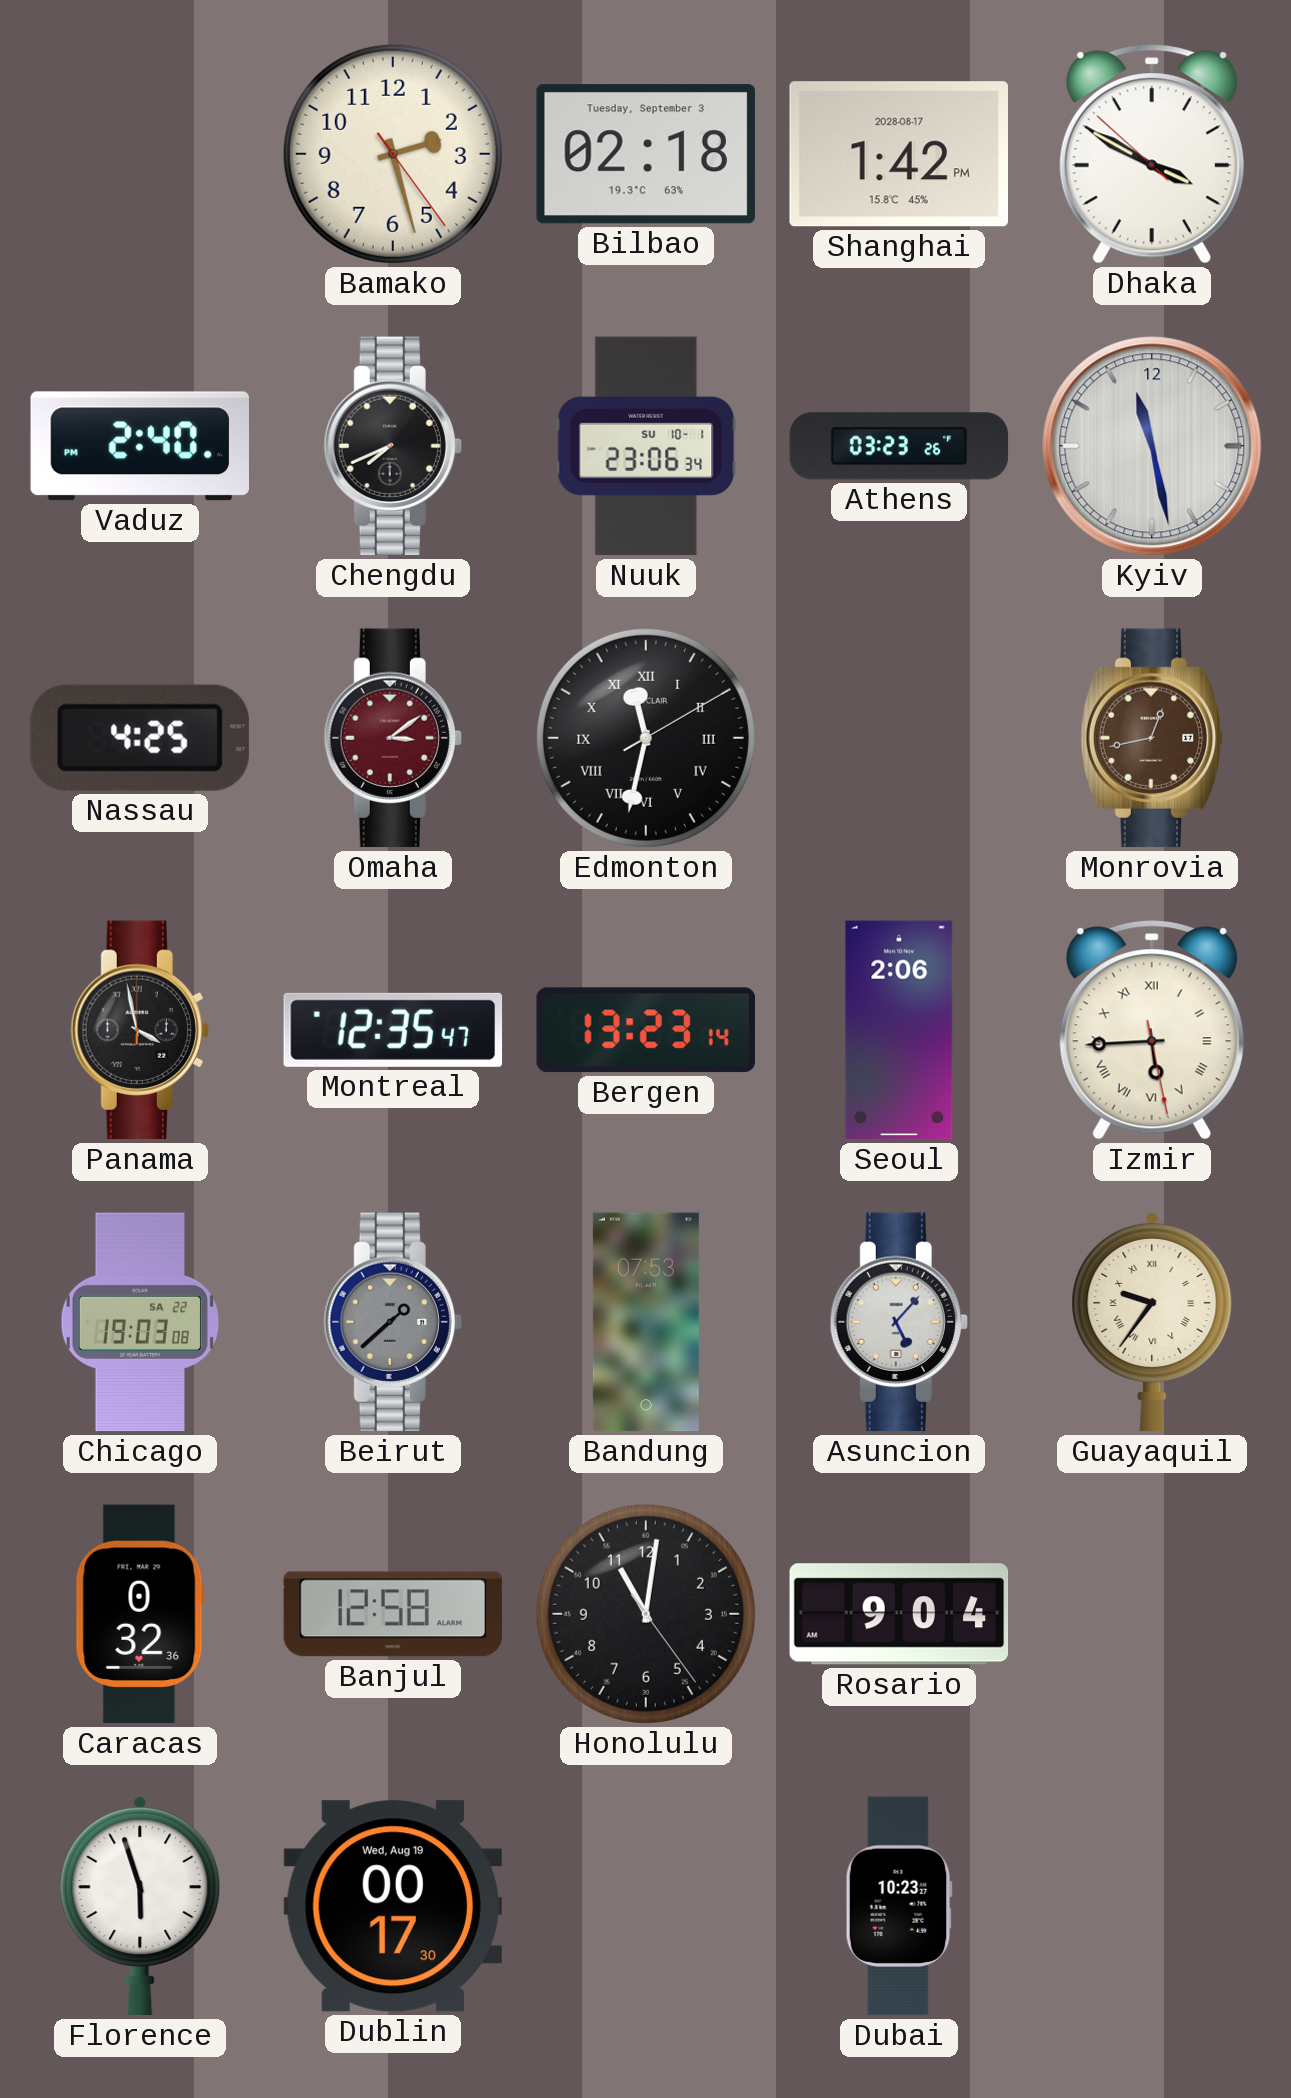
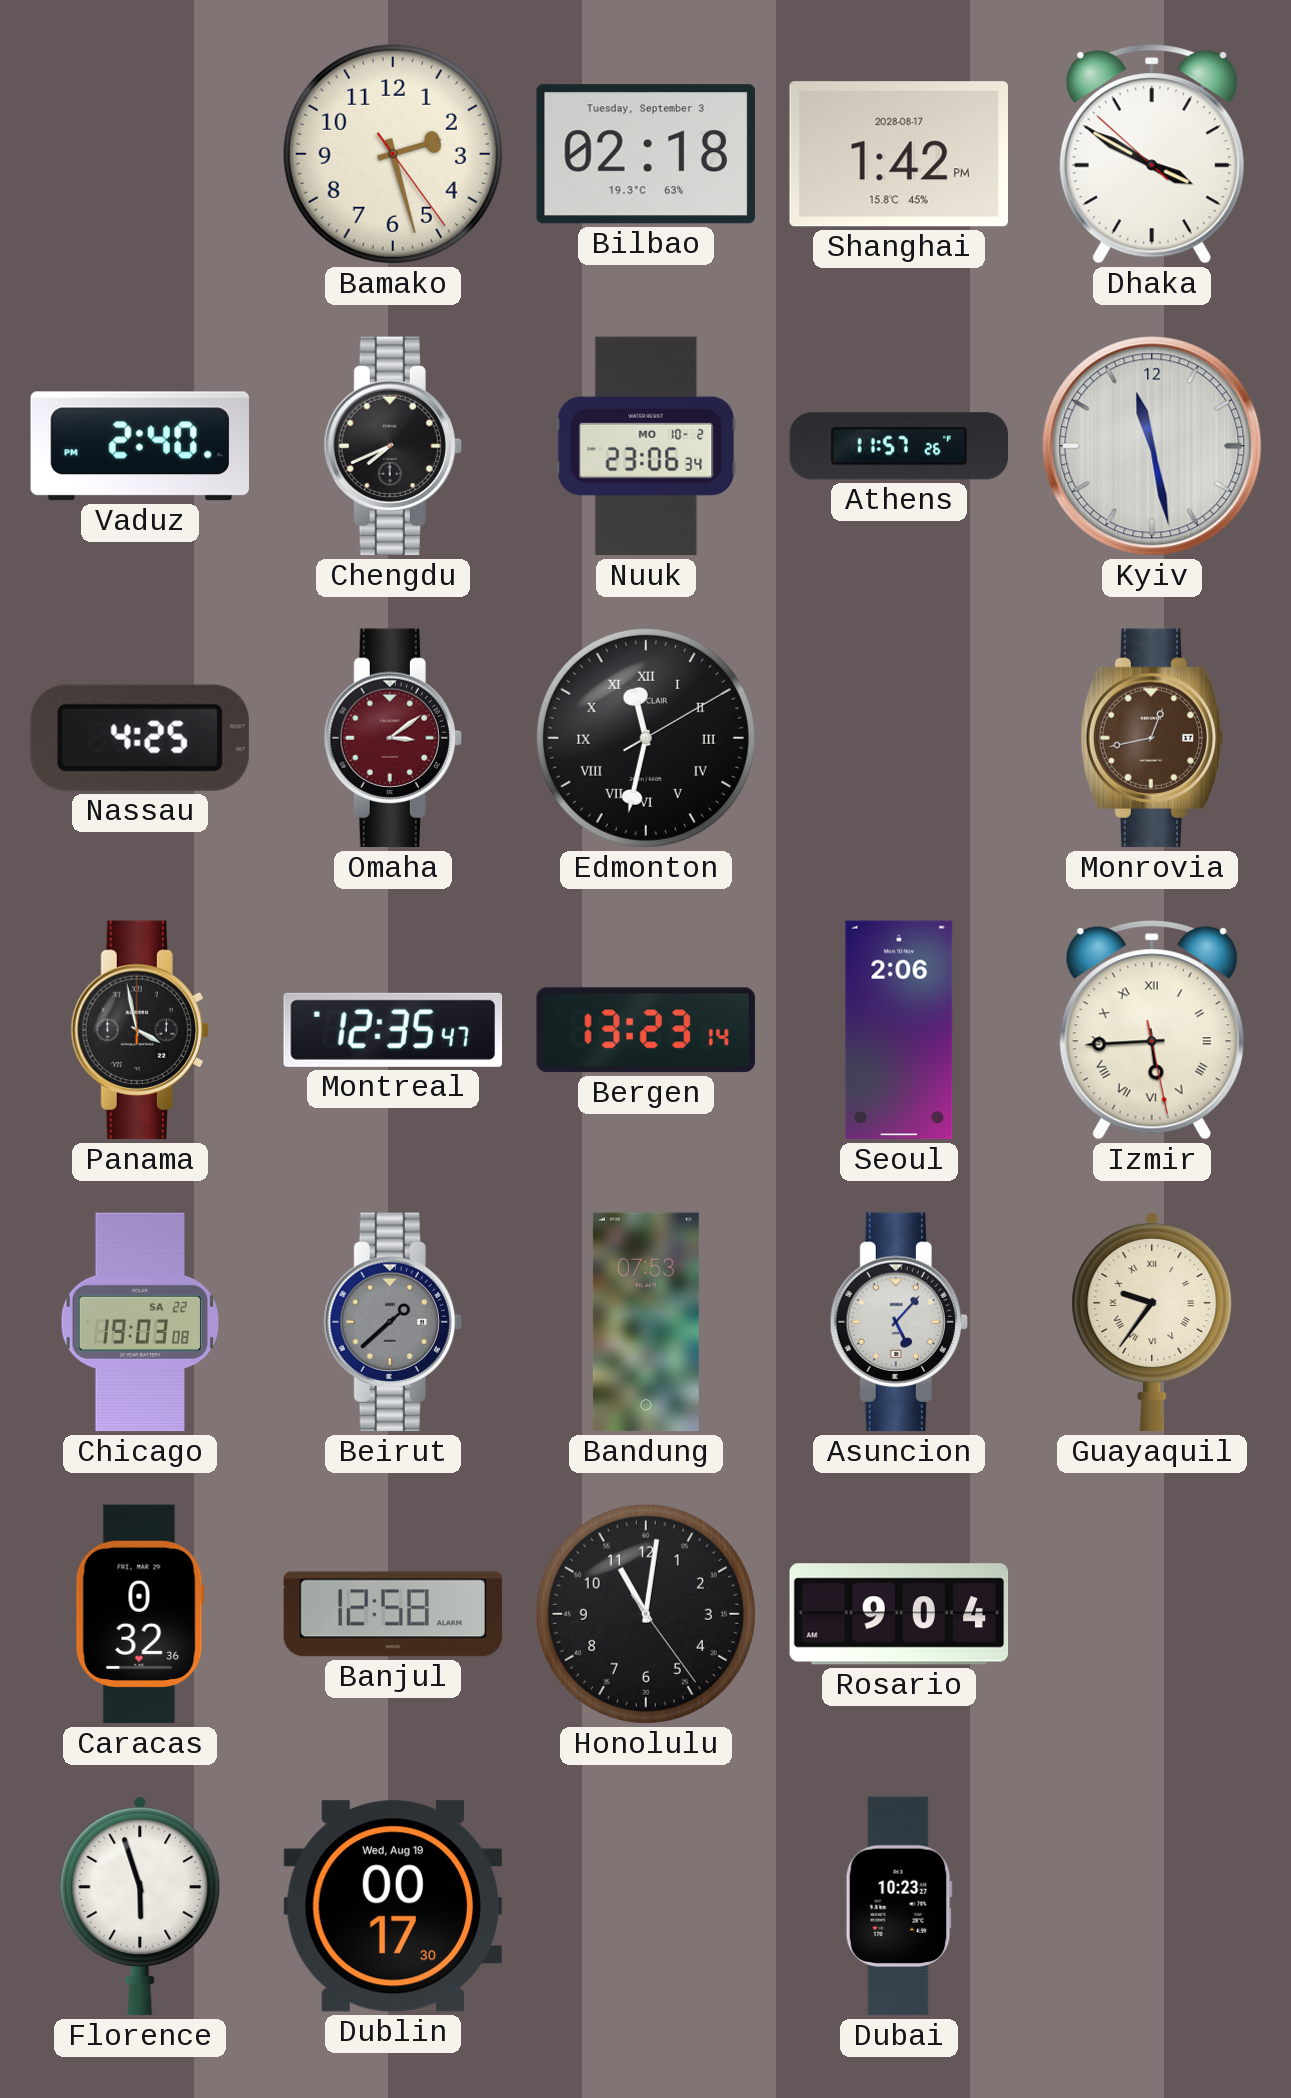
Nuuk date: SU 10-1 -> MO 10-2 (646, 446)
Athens: 03:23 -> 11:57 (899, 446)
